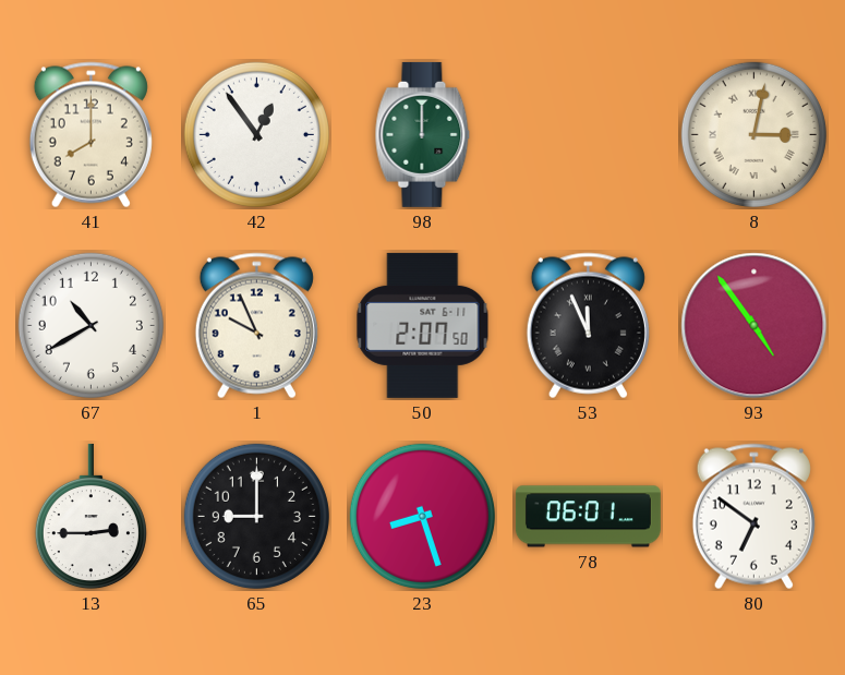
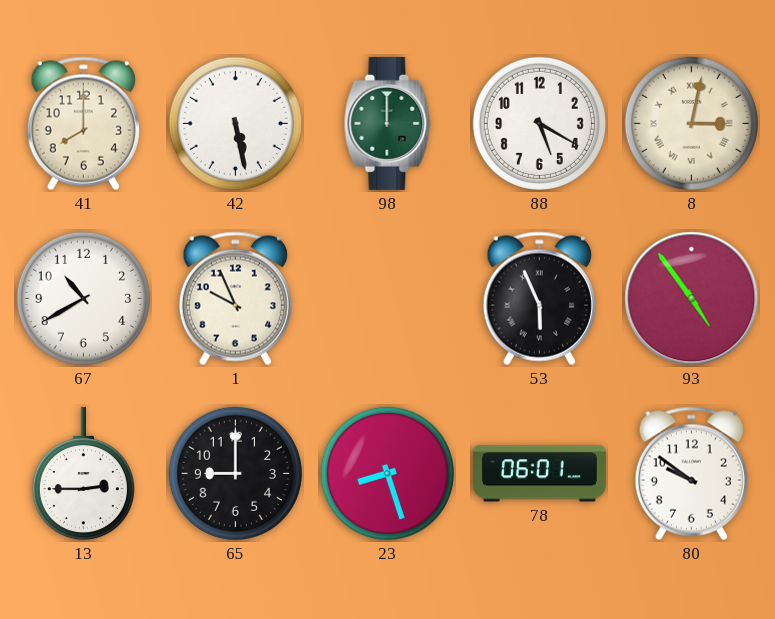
42: 12:54 -> 5:28 (235, 123)
88: none -> 5:20 (539, 123)
50: 2:07 -> none (423, 325)
53: 11:56 -> 5:56 (539, 299)
80: 6:51 -> 9:51 (691, 474)
